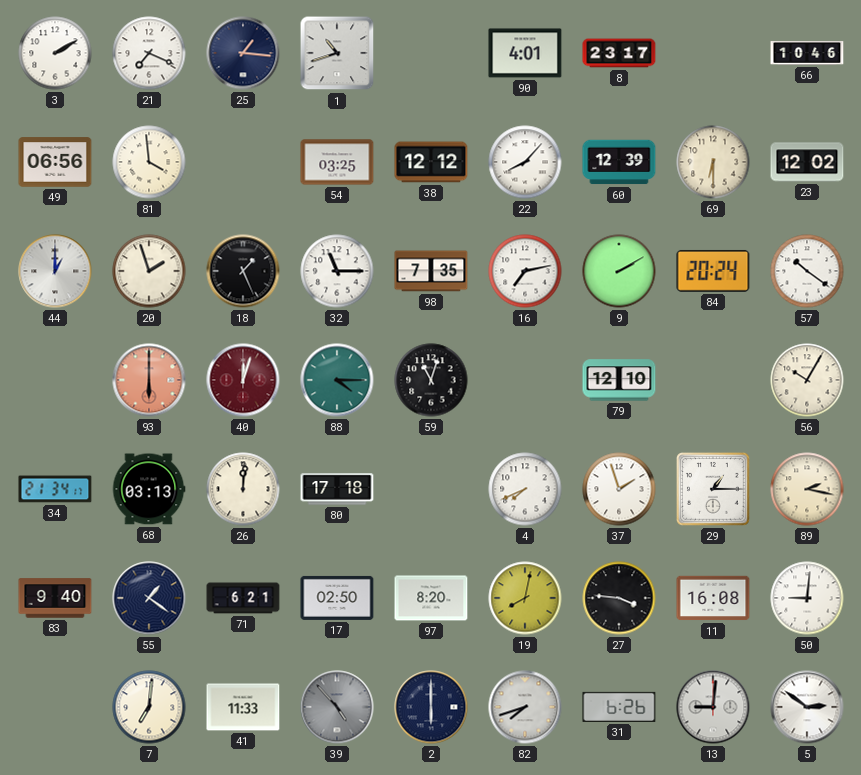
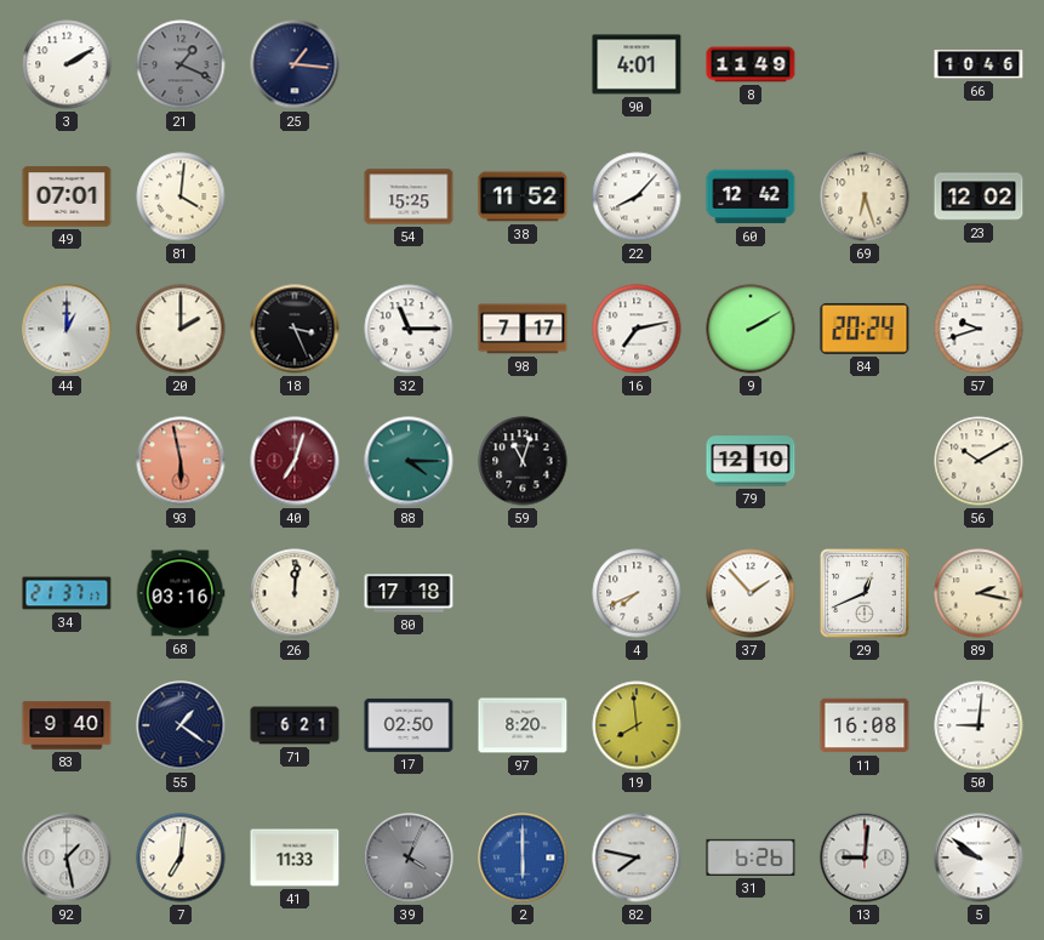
21: 7:19 -> 1:19 (181, 64)
21 dial: white -> grey (181, 64)
1: 10:42 -> none (337, 53)
8: 23:17 -> 11:49 (751, 64)
49: 06:56 -> 07:01 (67, 196)
81: 3:59 -> 4:01 (181, 196)
54: 03:25 -> 15:25 (409, 196)
38: 12:12 -> 11:52 (523, 196)
60: 12:39 -> 12:42 (751, 196)
69: 6:30 -> 6:27 (865, 196)
20: 1:57 -> 2:00 (181, 329)
18: 1:26 -> 3:26 (295, 329)
98: 7:35 -> 7:17 (523, 329)
57: 10:21 -> 9:42 (979, 329)
93: 6:00 -> 5:58 (181, 461)
40: 12:03 -> 7:03 (295, 461)
56: 10:05 -> 10:10 (979, 461)
34: 21:34 -> 21:37 (67, 593)
68: 03:13 -> 03:16 (181, 593)
37: 1:57 -> 1:53 (751, 593)
29: 1:15 -> 12:41 (866, 594)
19: 8:02 -> 7:59 (637, 725)
27: 3:46 -> none (619, 598)
92: none -> 1:28 (67, 858)
39: 4:53 -> 4:04 (409, 858)
2 dial: navy -> blue (523, 858)
82: 7:42 -> 7:47 (637, 858)
5: 2:51 -> 9:51 (979, 858)
